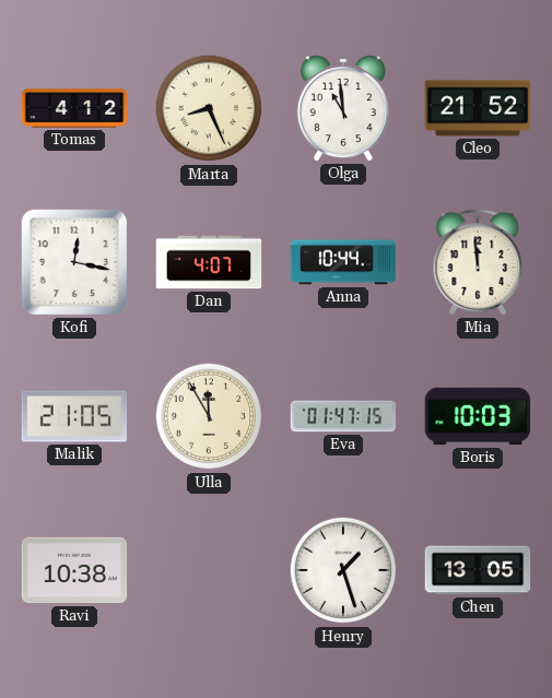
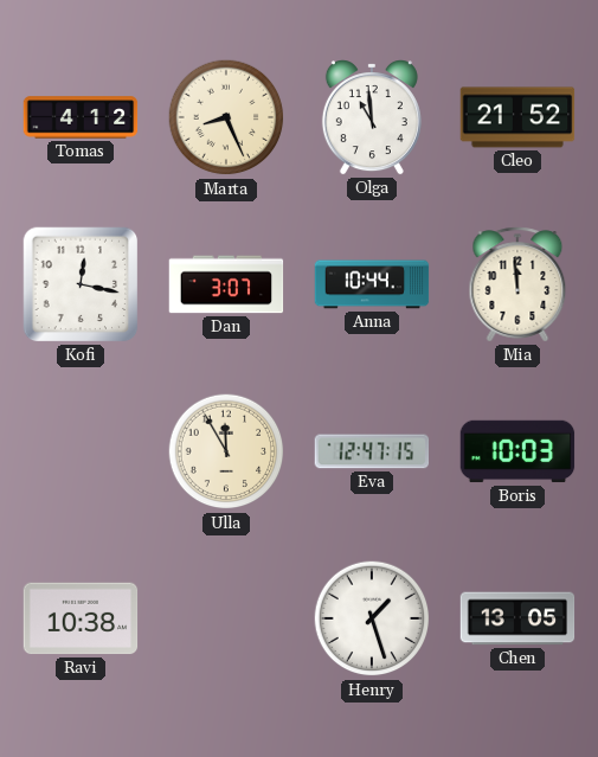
Dan: 4:07 -> 3:07 (226, 284)
Malik: 21:05 -> none (74, 416)
Eva: 01:47 -> 12:47 (372, 451)
